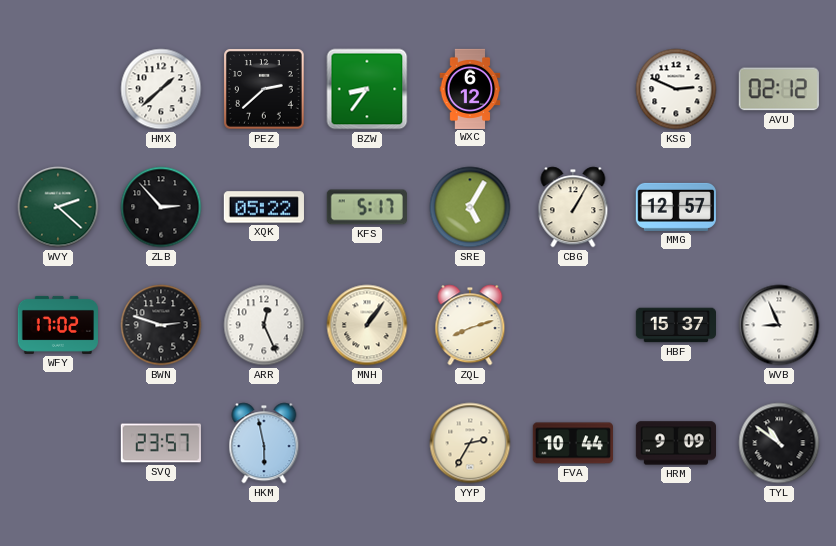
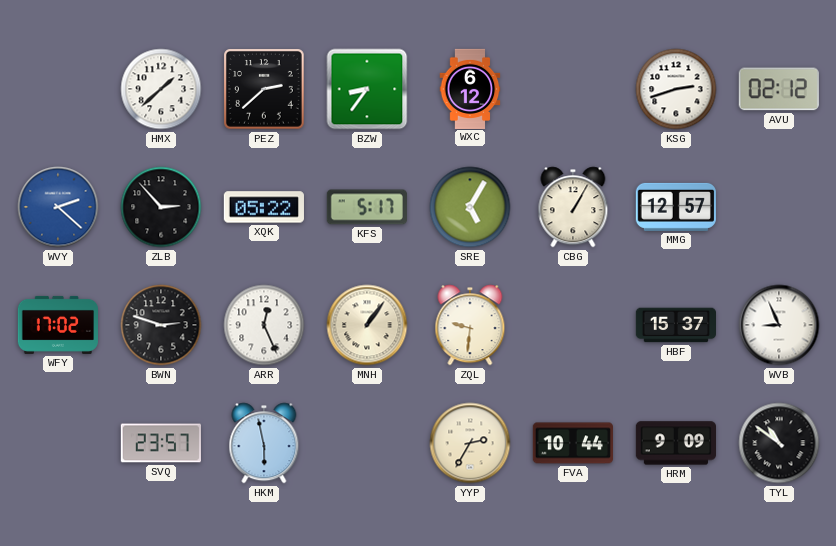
KSG: 2:49 -> 2:42 (676, 89)
WVY dial: green -> blue (58, 207)
ZQL: 8:12 -> 9:31 (470, 325)
